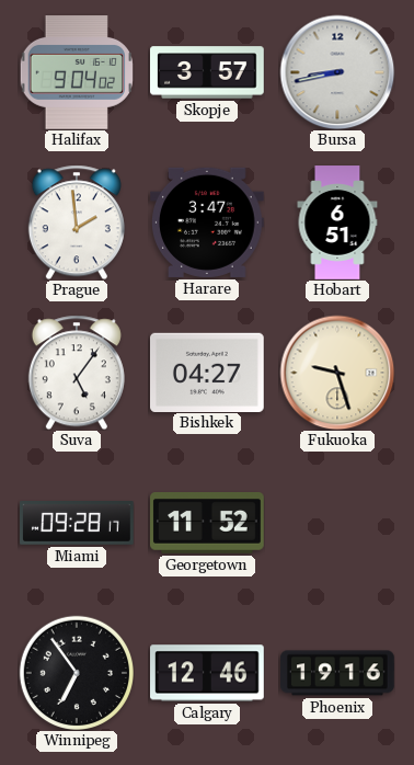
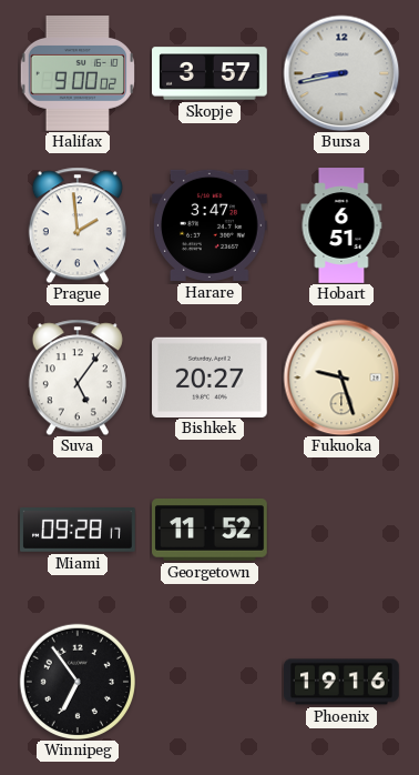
Halifax: 9:04 -> 9:00 (76, 74)
Bishkek: 04:27 -> 20:27 (211, 376)
Calgary: 12:46 -> none (208, 673)
